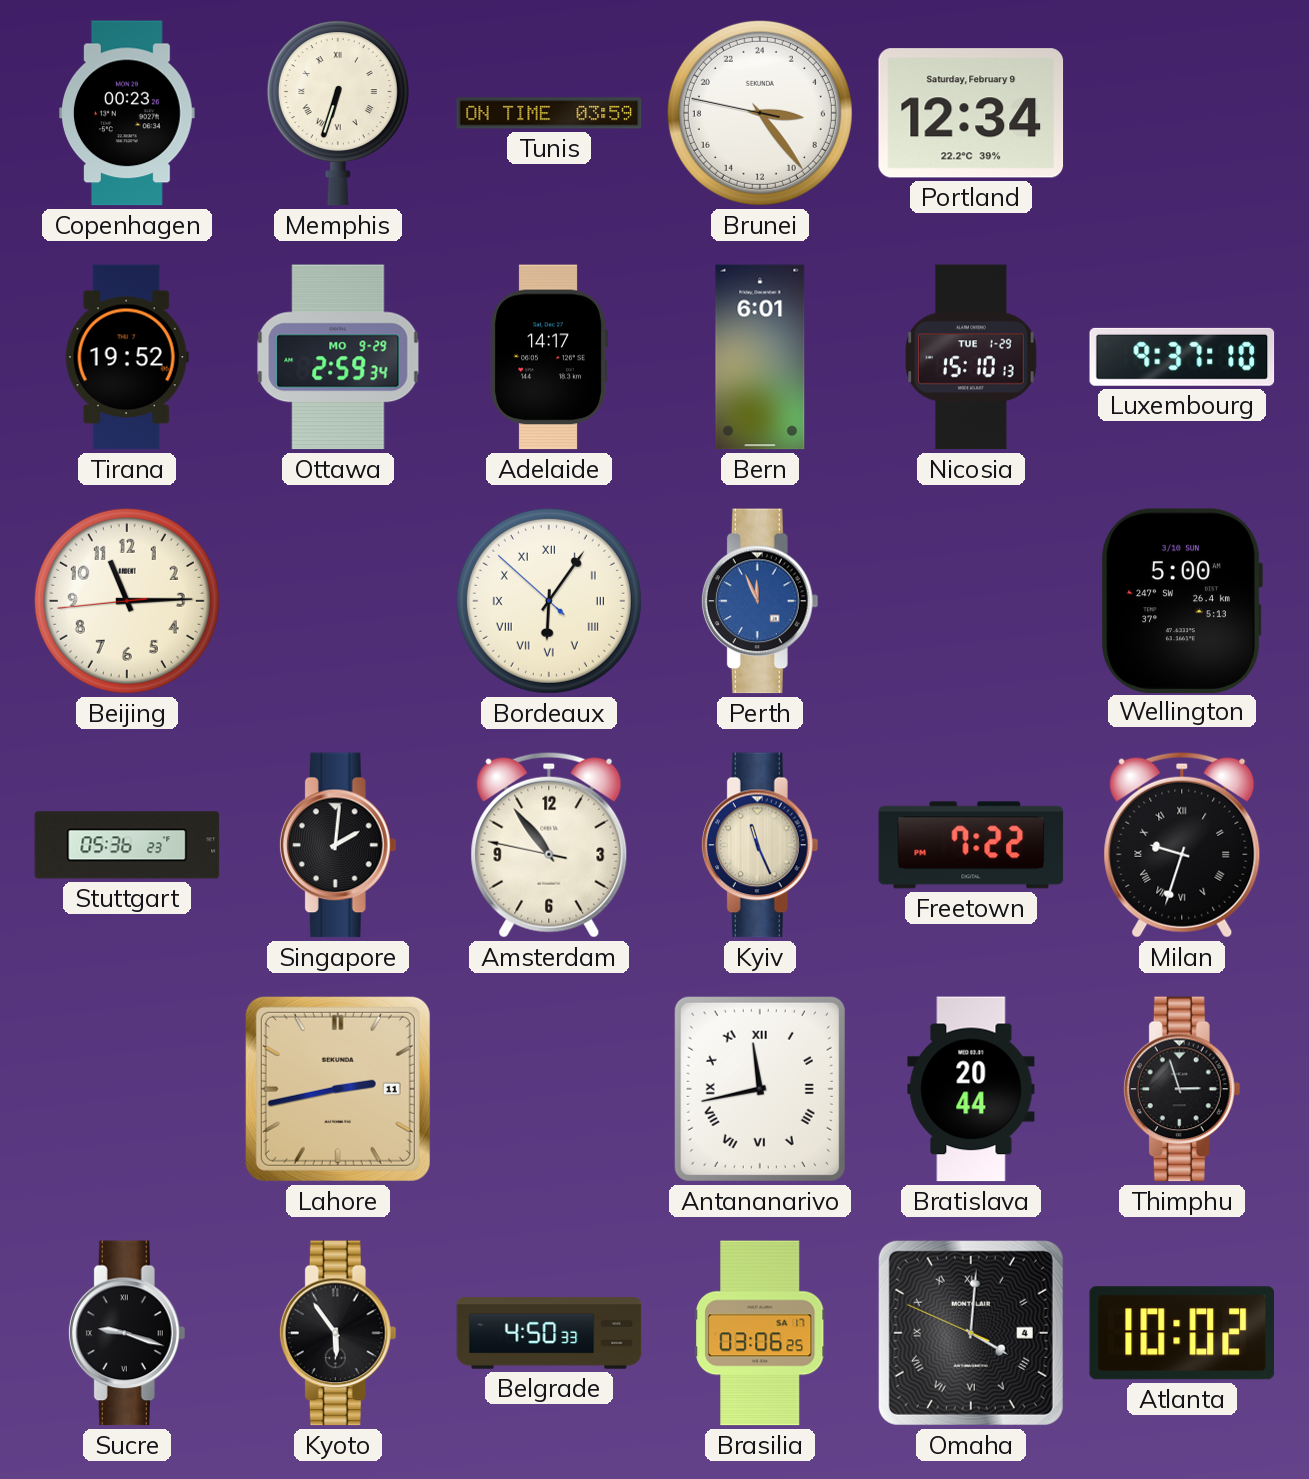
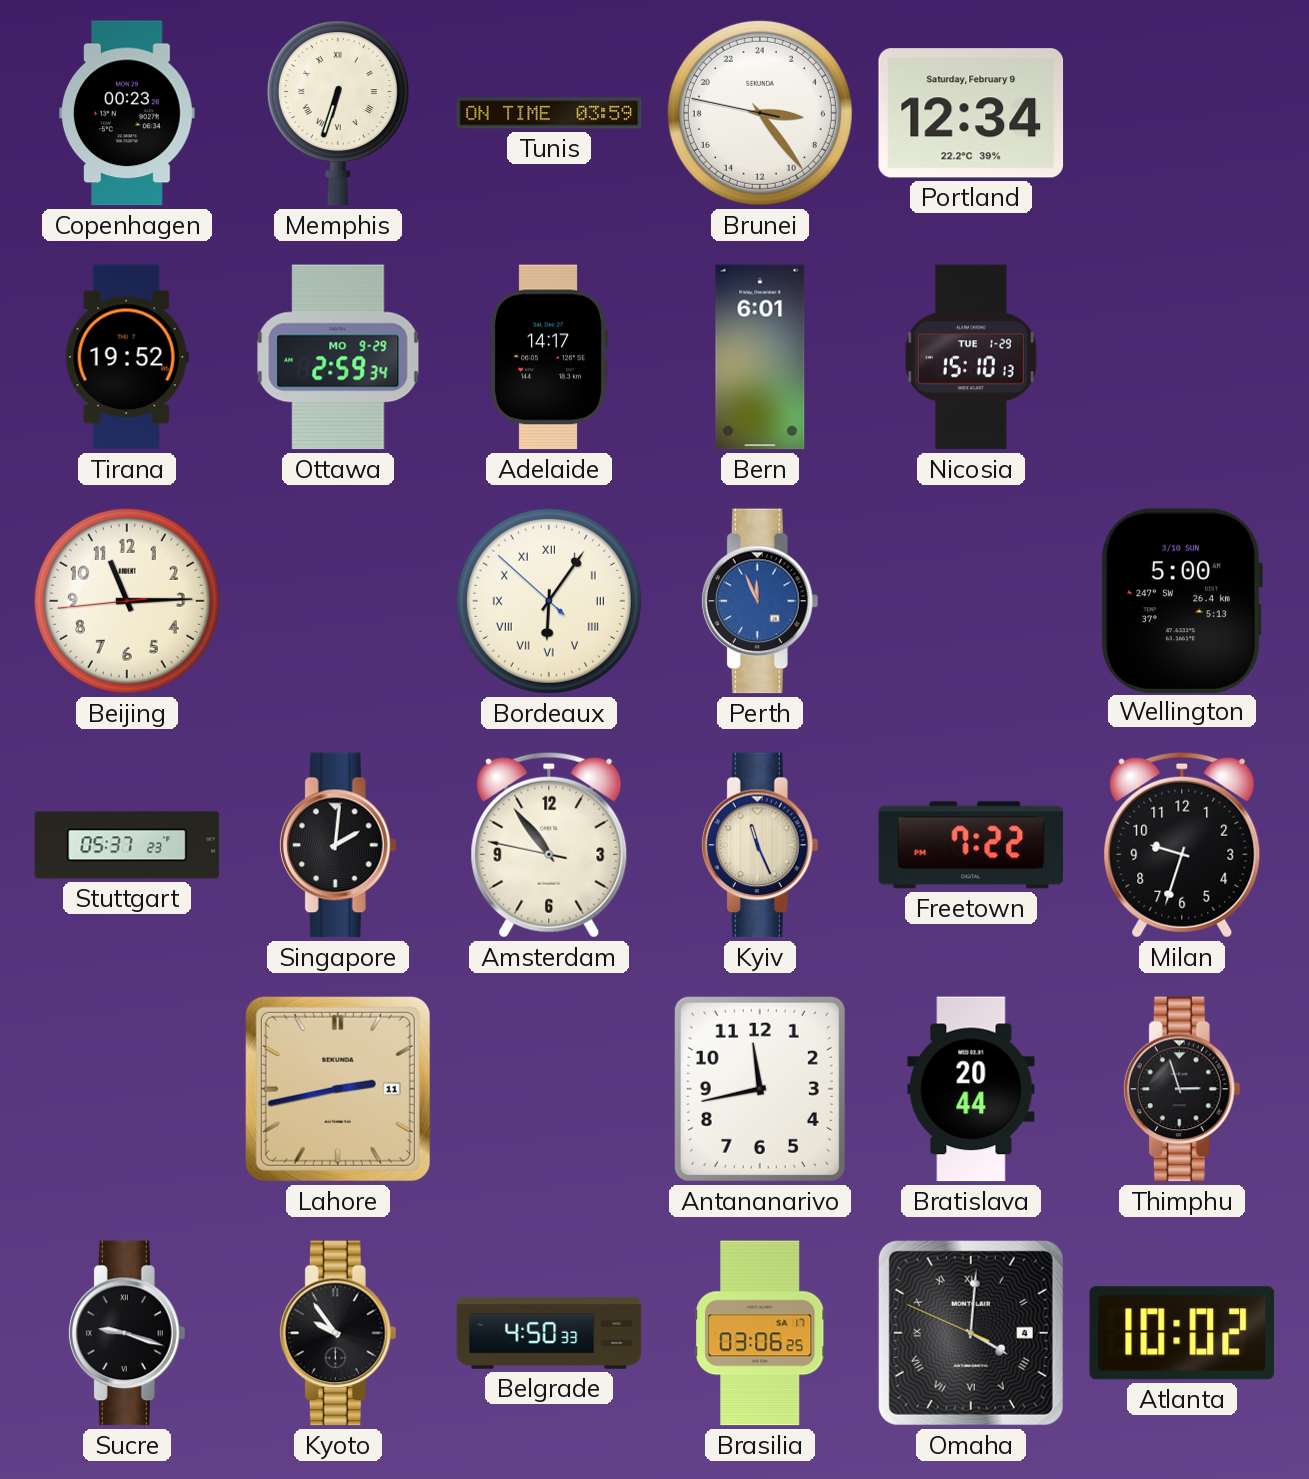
Luxembourg: 9:37 -> none (1182, 357)
Stuttgart: 05:36 -> 05:37 (127, 845)
Milan numerals: Roman -> Arabic (1182, 845)
Antananarivo numerals: Roman -> Arabic (760, 1089)
Kyoto: 5:54 -> 9:54 (338, 1333)
